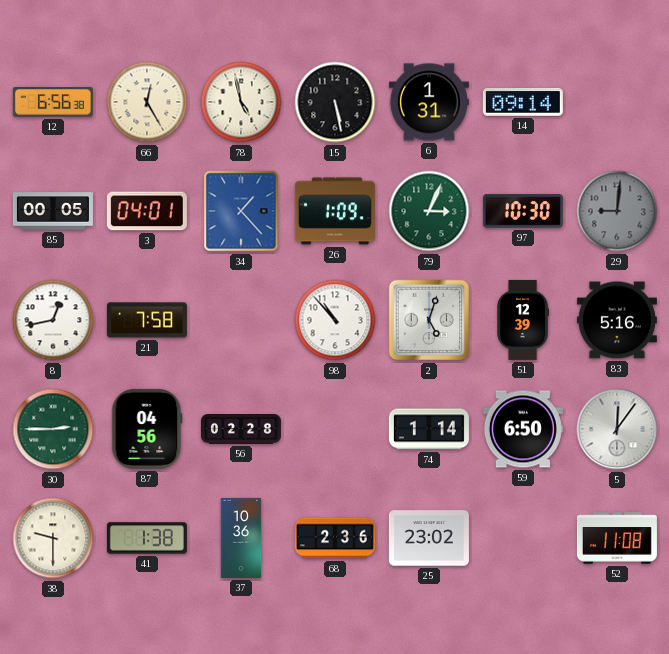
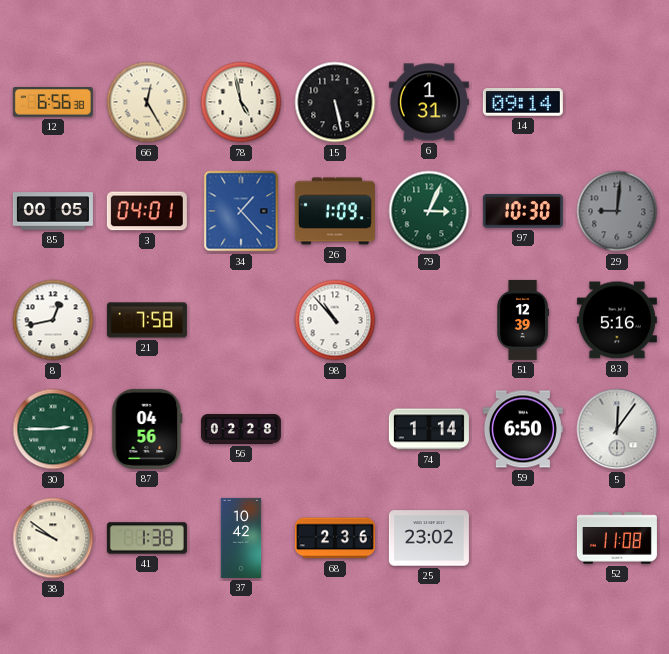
2: 5:03 -> none (429, 320)
38: 9:30 -> 9:51 (53, 538)
37: 10:36 -> 10:42 (241, 538)
